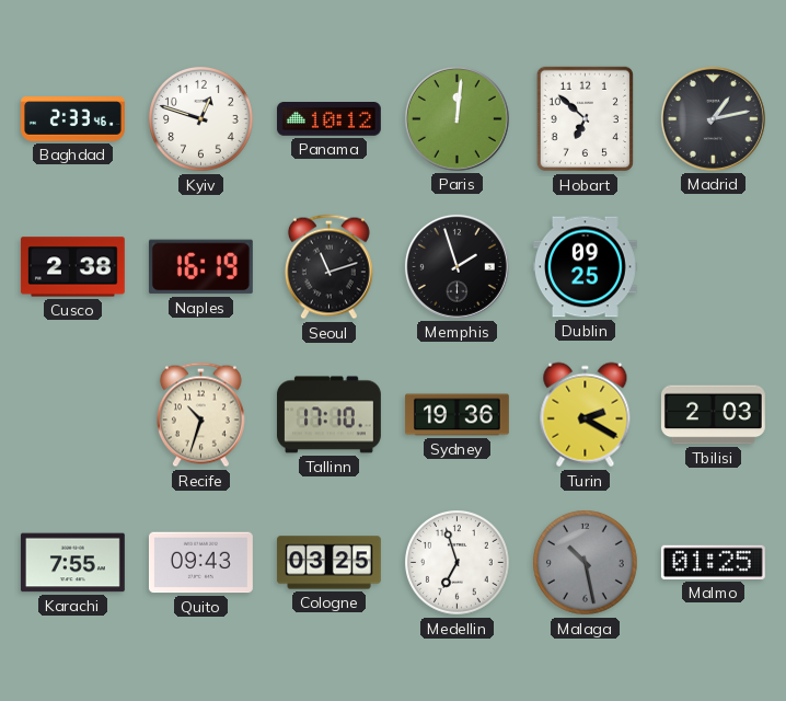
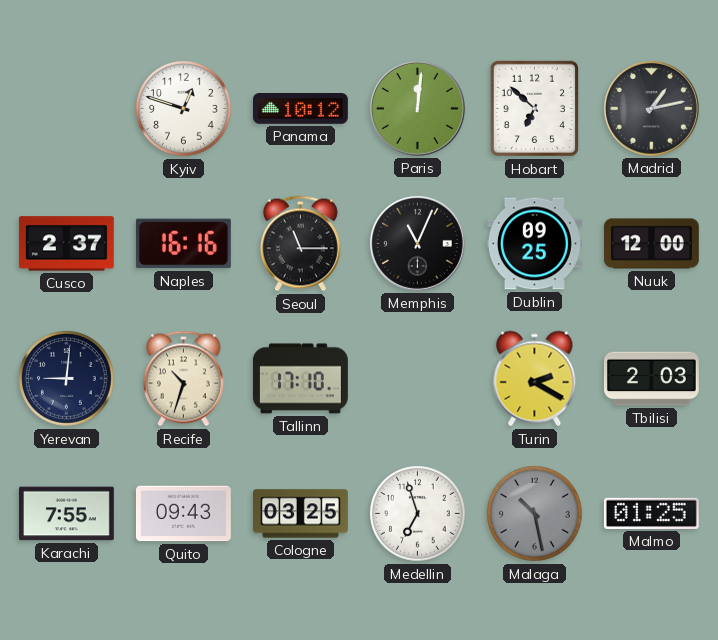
Baghdad: 2:33 -> none (73, 119)
Cusco: 2:38 -> 2:37 (66, 244)
Naples: 16:19 -> 16:16 (183, 244)
Seoul: 11:12 -> 11:15 (300, 244)
Memphis: 1:57 -> 11:04 (417, 243)
Nuuk: none -> 12:00 (651, 244)
Yerevan: none -> 9:01 (67, 379)
Sydney: 19:36 -> none (458, 415)
